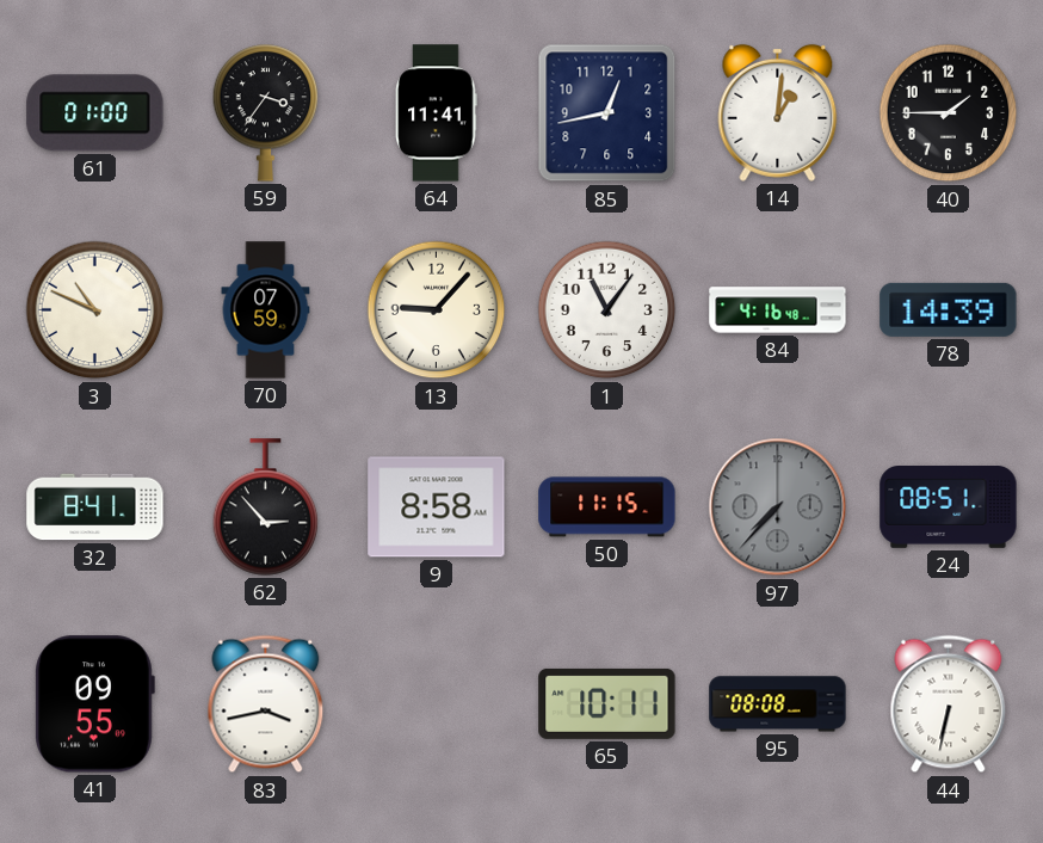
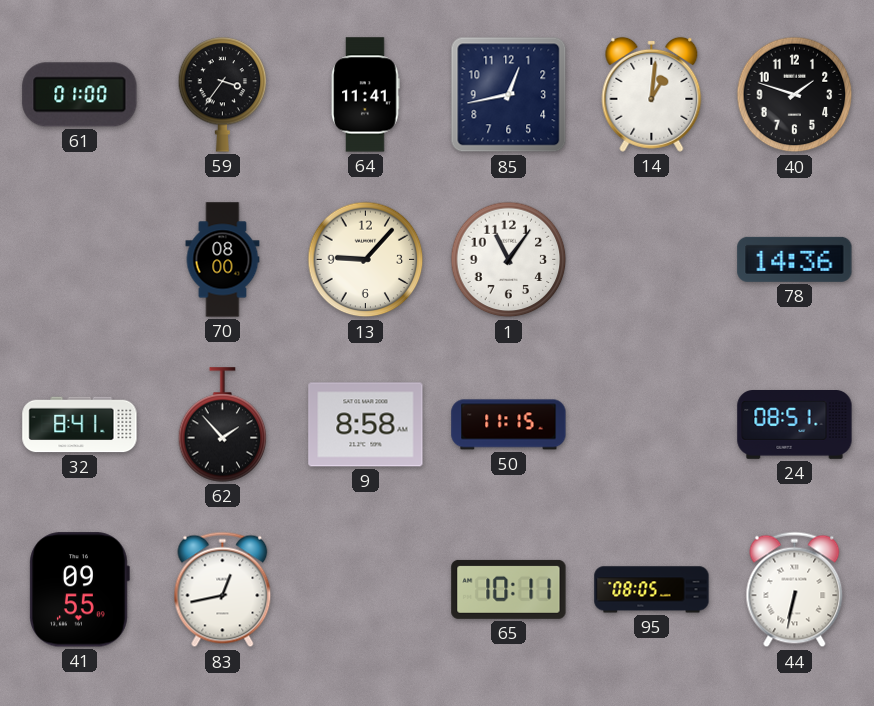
40: 1:45 -> 1:48 (795, 95)
3: 10:49 -> none (95, 310)
70: 07:59 -> 08:00 (223, 260)
84: 4:16 -> none (778, 310)
78: 14:39 -> 14:36 (795, 259)
62: 2:53 -> 1:53 (223, 425)
97: 7:37 -> none (778, 507)
83: 3:43 -> 12:43 (223, 590)
95: 08:08 -> 08:05 (652, 590)
